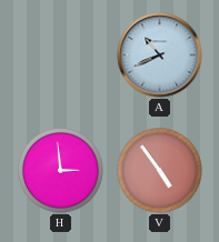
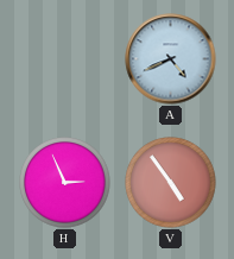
A: 10:41 -> 4:41 (171, 59)
H: 2:59 -> 2:56 (65, 183)
